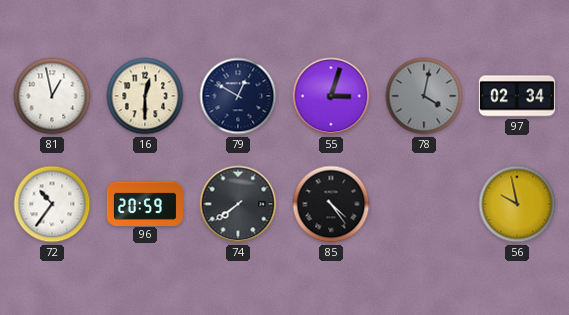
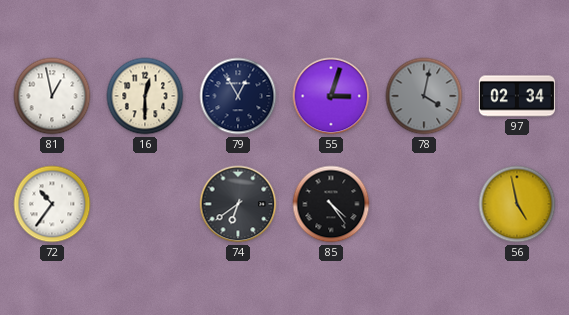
79: 12:50 -> 12:55 (238, 96)
96: 20:59 -> none (145, 203)
74: 7:39 -> 6:39 (238, 204)
56: 9:58 -> 4:58 (517, 204)
